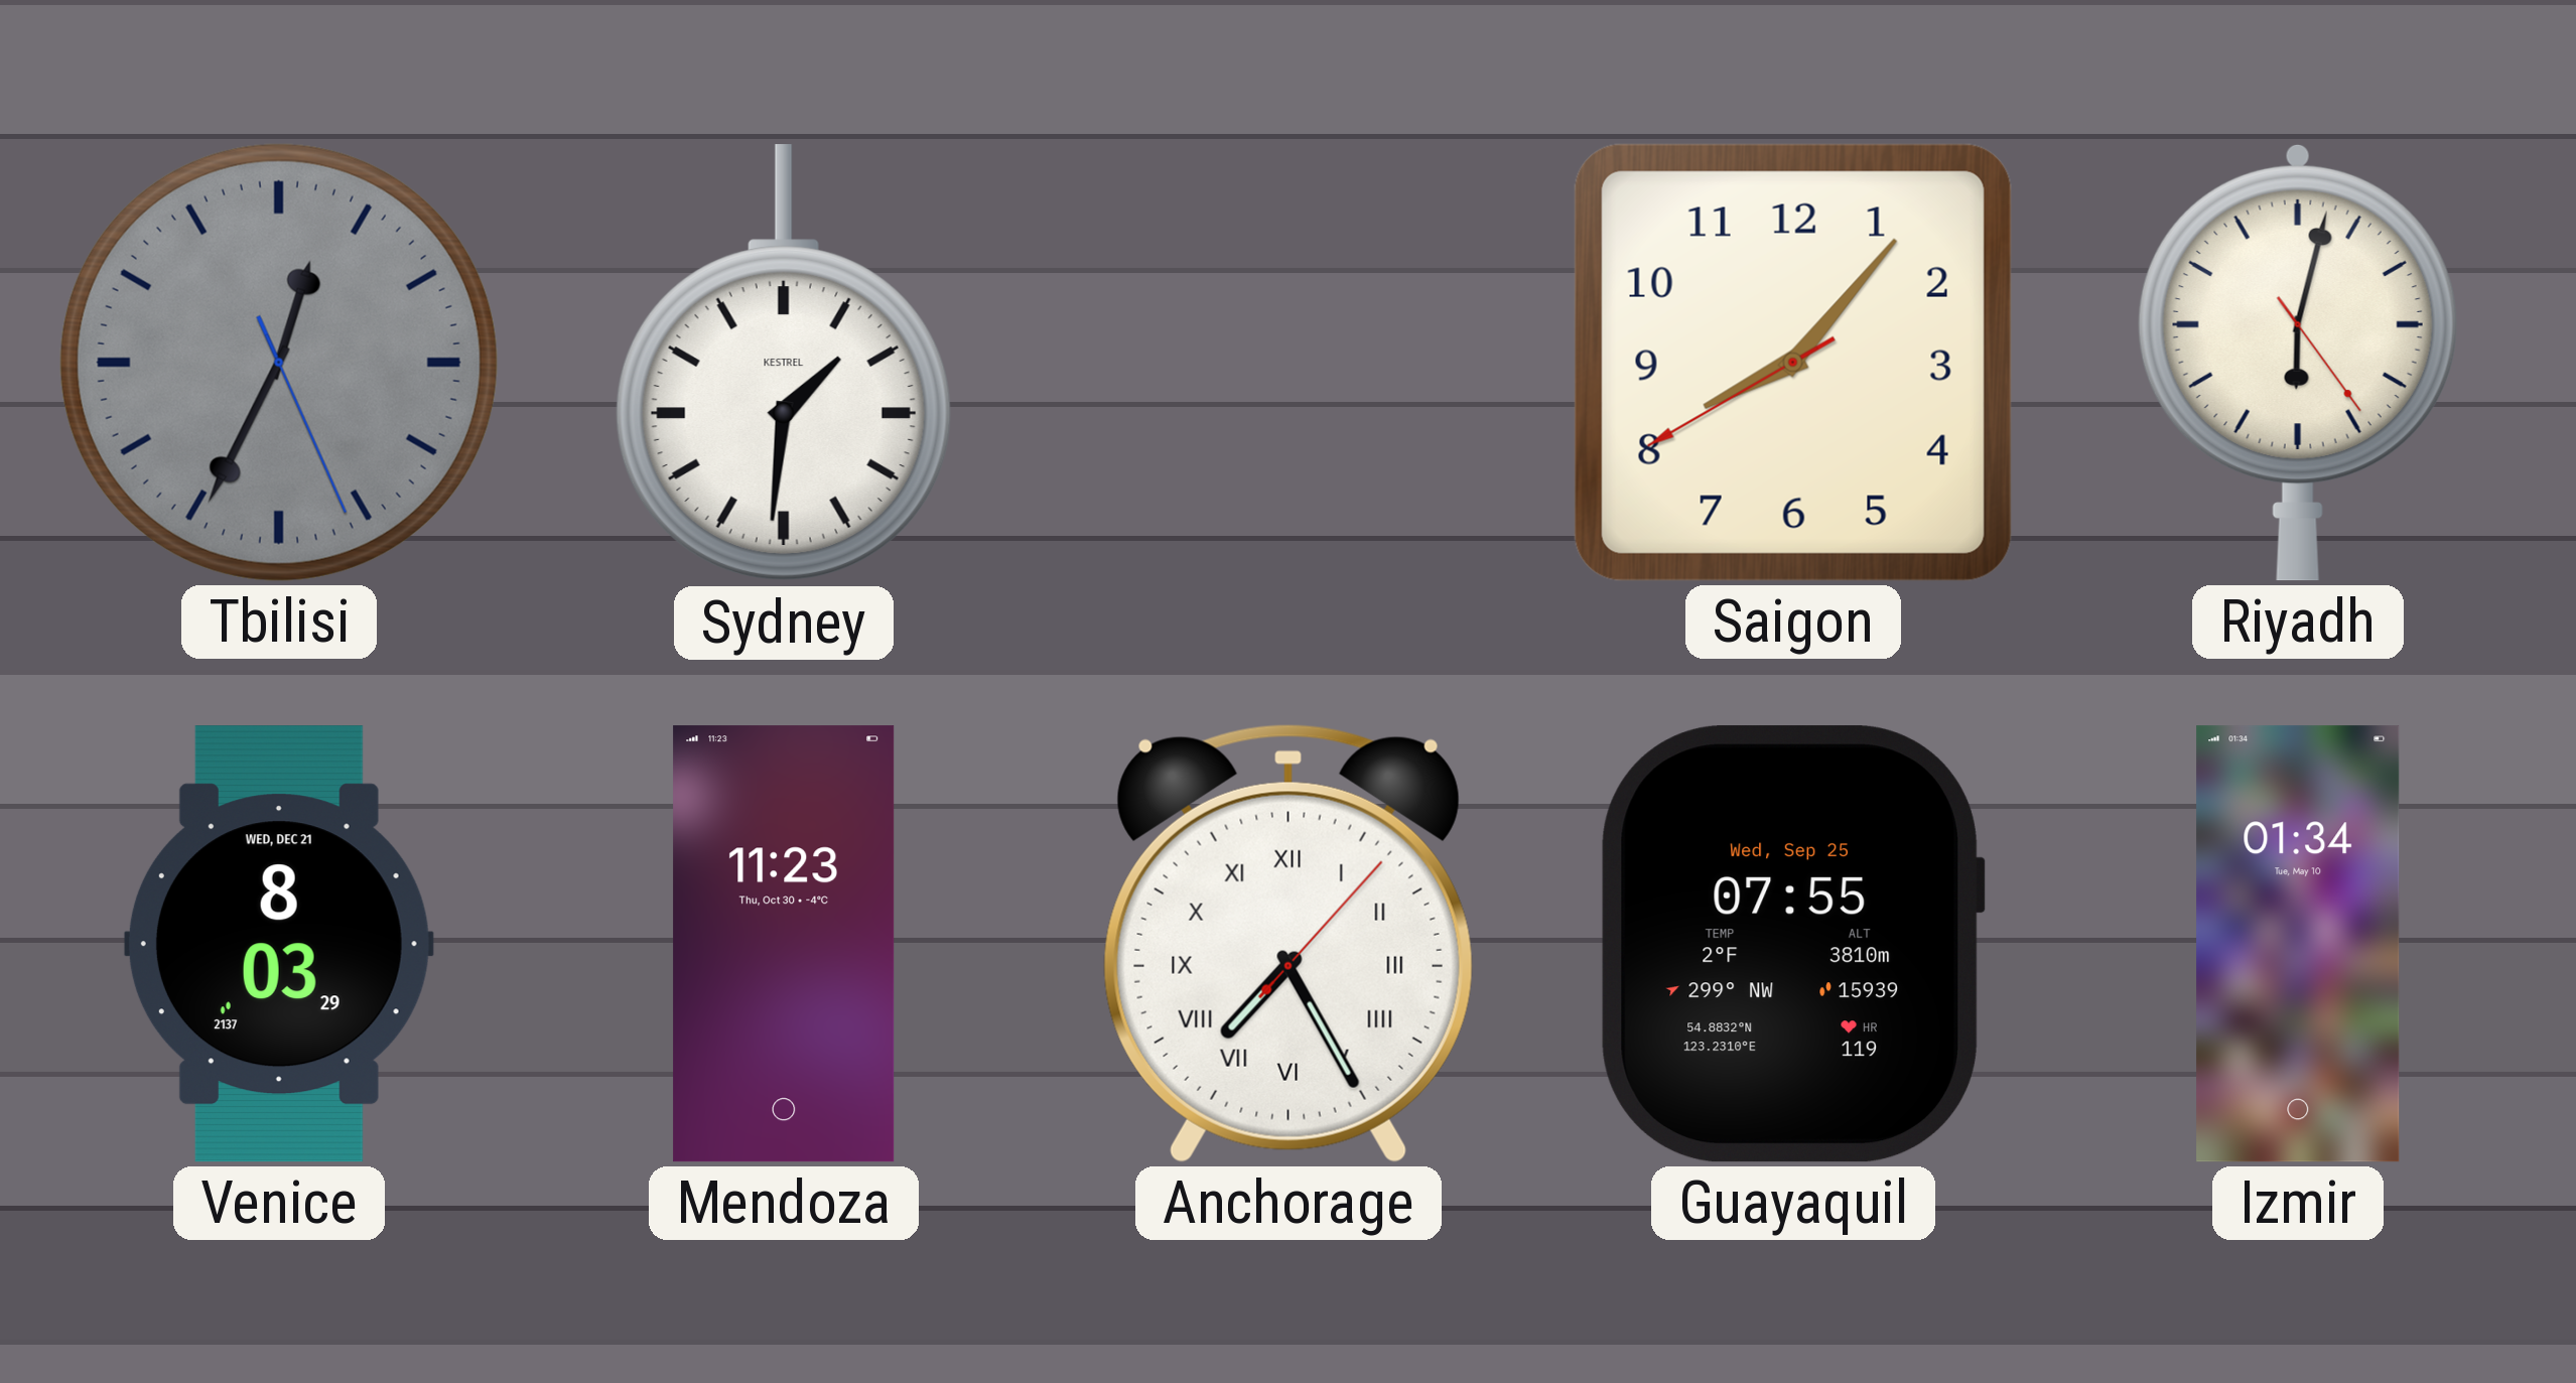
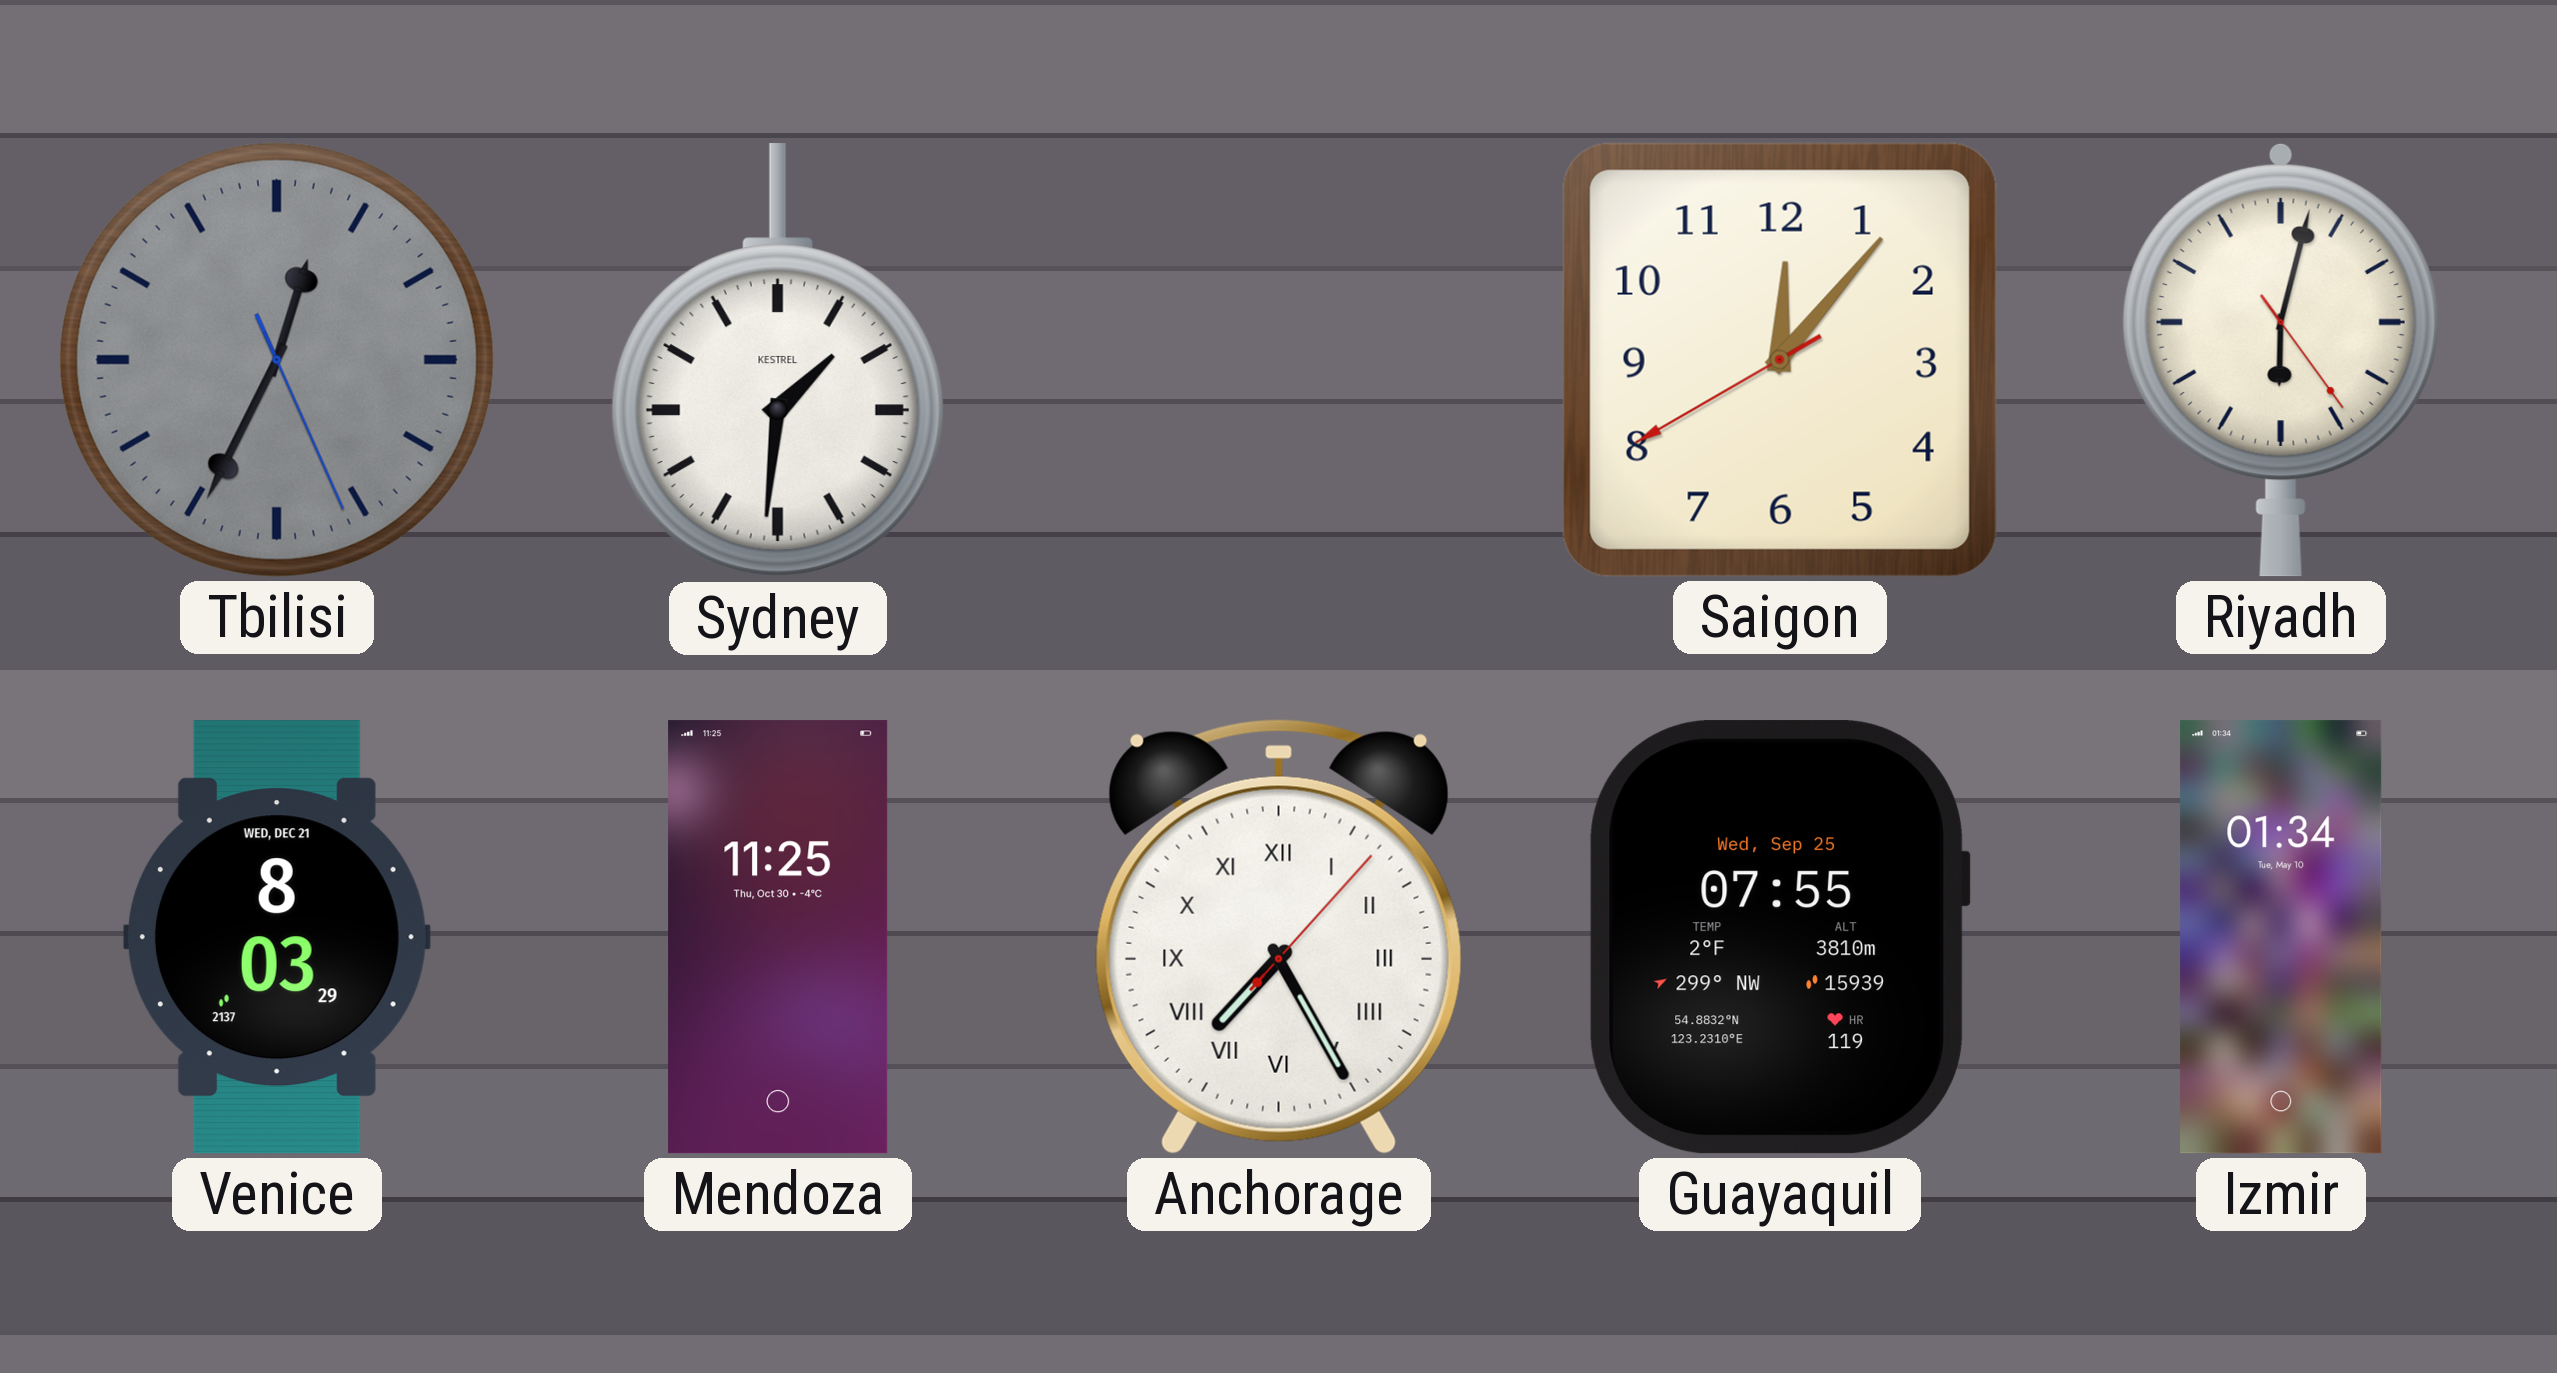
Saigon: 8:06 -> 12:06 (1780, 360)
Mendoza: 11:23 -> 11:25 (778, 937)
